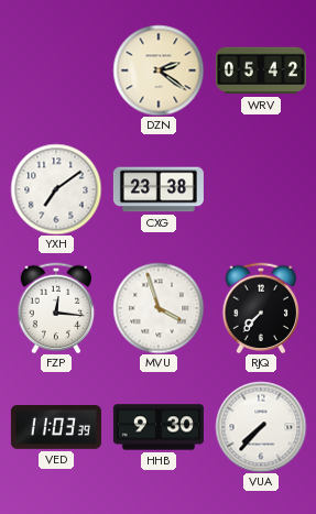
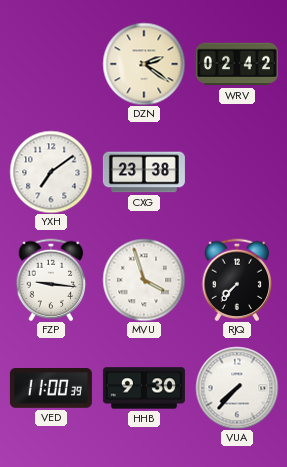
WRV: 05:42 -> 02:42 (237, 64)
FZP: 12:16 -> 9:16 (51, 280)
VED: 11:03 -> 11:00 (51, 389)
